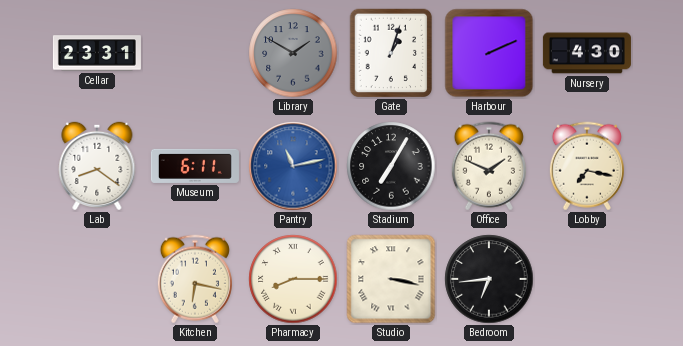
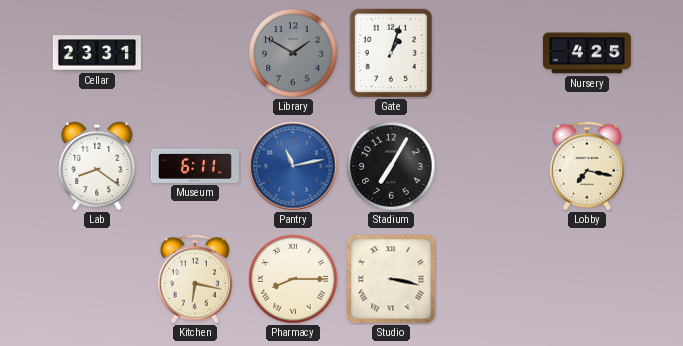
Harbour: 2:11 -> none (489, 53)
Nursery: 4:30 -> 4:25 (587, 53)
Office: 1:49 -> none (489, 166)
Bedroom: 6:44 -> none (489, 279)
